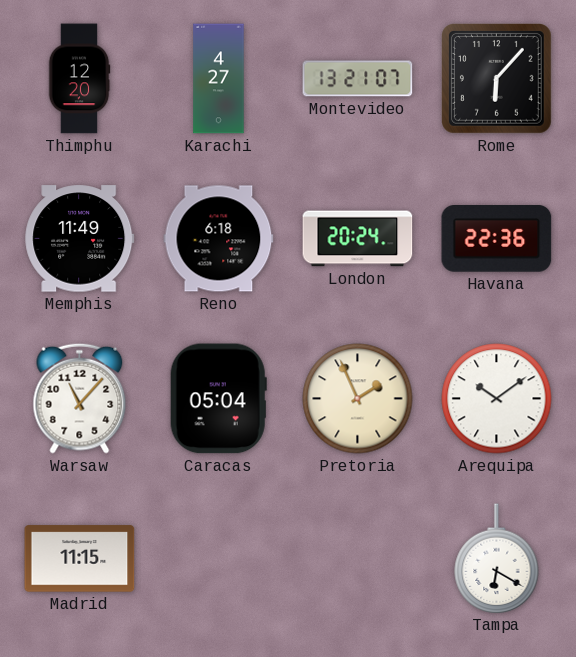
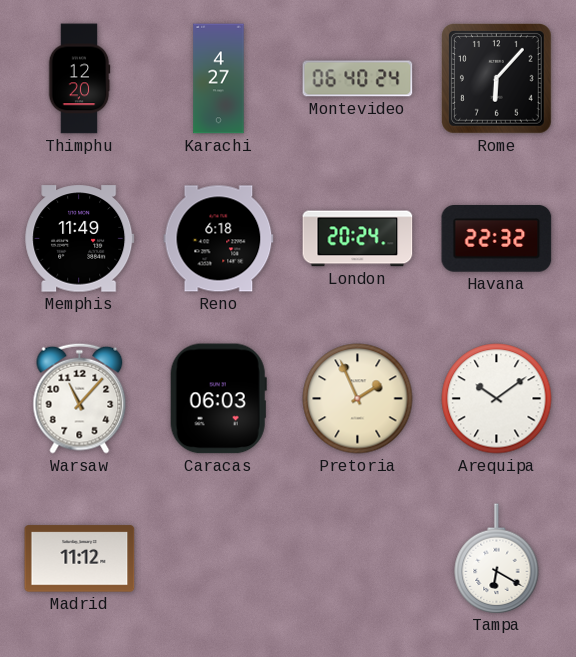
Montevideo: 13:21 -> 06:40 (358, 79)
Havana: 22:36 -> 22:32 (497, 239)
Caracas: 05:04 -> 06:03 (218, 399)
Madrid: 11:15 -> 11:12 (80, 559)
